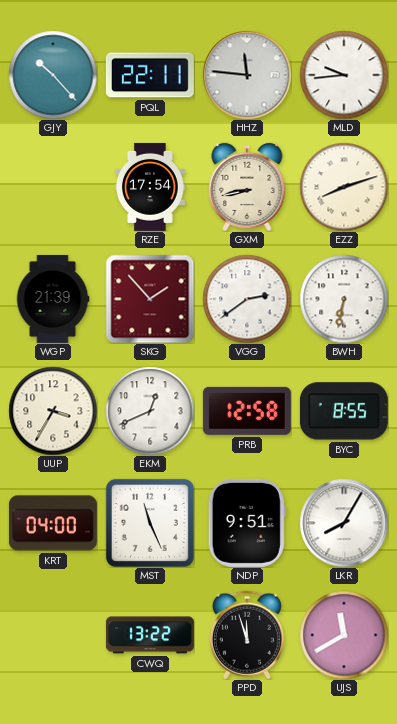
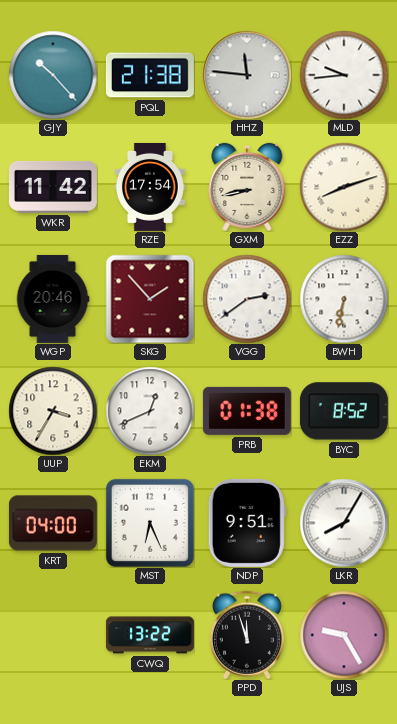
PQL: 22:11 -> 21:38 (150, 75)
WKR: none -> 11:42 (53, 187)
WGP: 21:39 -> 20:46 (53, 299)
PRB: 12:58 -> 01:38 (247, 411)
BYC: 8:55 -> 8:52 (344, 411)
MST: 11:26 -> 6:26 (150, 523)
UJS: 11:40 -> 9:25 (344, 635)
